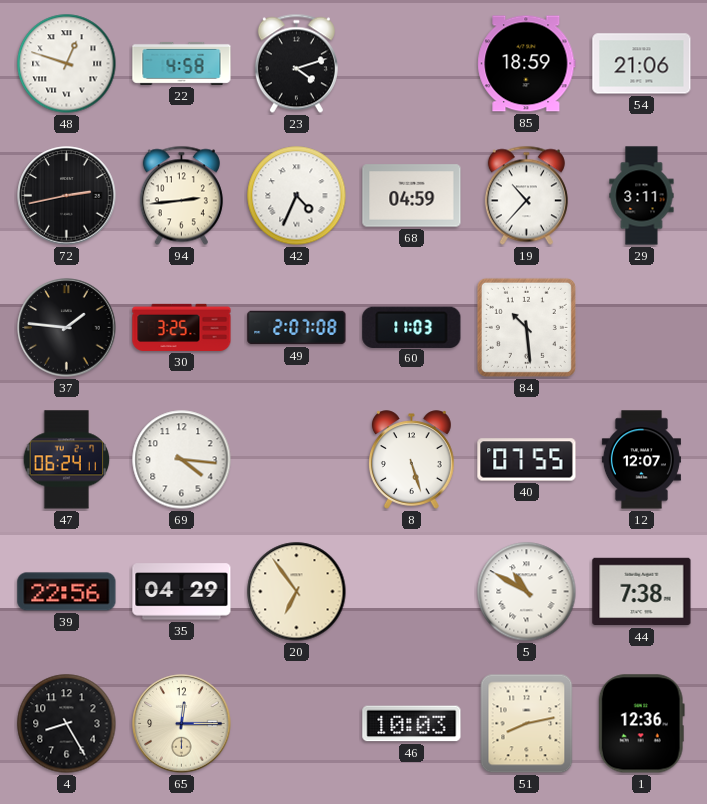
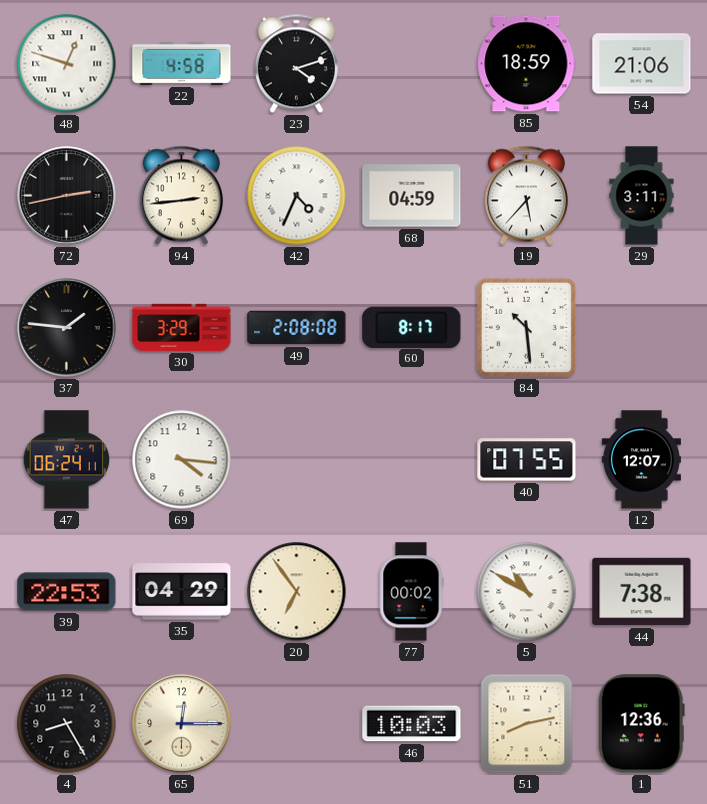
19: 10:37 -> 5:37 (526, 196)
30: 3:25 -> 3:29 (182, 327)
49: 2:07 -> 2:08 (297, 328)
60: 11:03 -> 8:17 (412, 327)
8: 5:27 -> none (412, 460)
39: 22:56 -> 22:53 (67, 592)
77: none -> 00:02 (411, 592)
